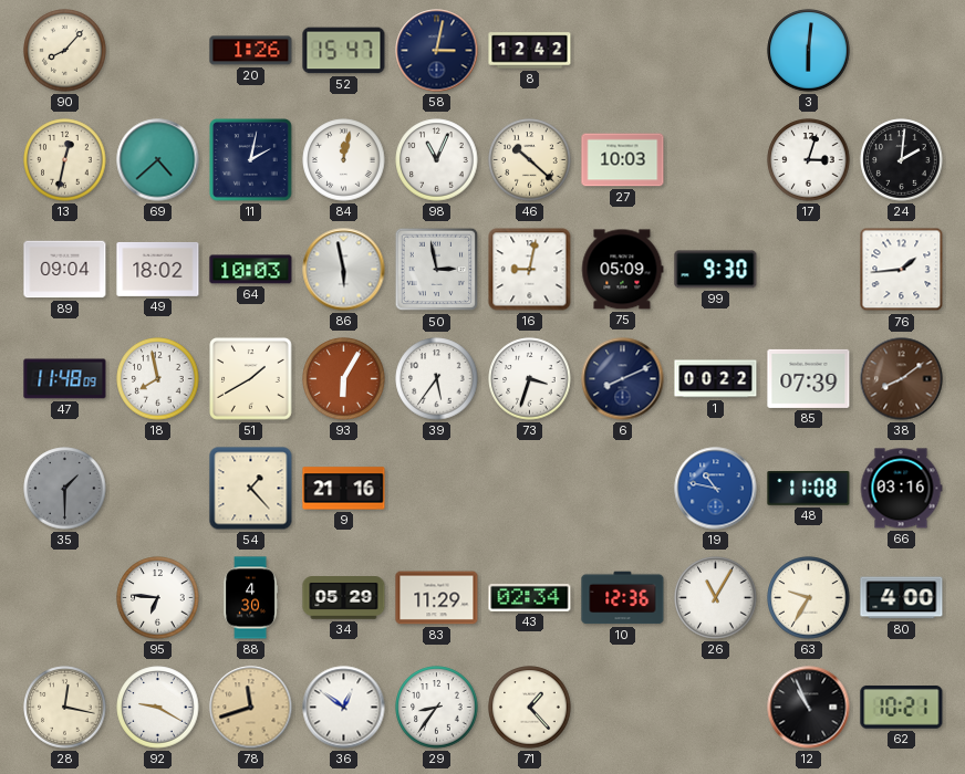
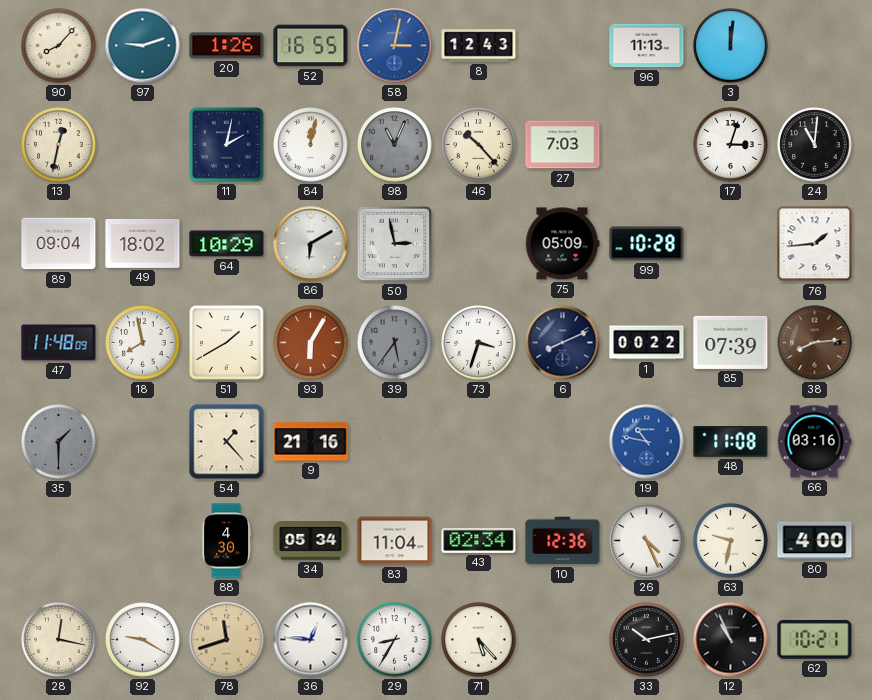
97: none -> 9:12 (143, 46)
52: 15:47 -> 16:55 (311, 46)
58 dial: navy -> blue (395, 46)
8: 12:42 -> 12:43 (479, 46)
96: none -> 11:13 (647, 46)
3: 6:01 -> 12:01 (731, 46)
69: 4:38 -> none (158, 160)
98 dial: white -> grey (395, 145)
46: 10:22 -> 10:23 (479, 145)
27: 10:03 -> 7:03 (563, 145)
24: 2:01 -> 11:01 (815, 145)
64: 10:03 -> 10:29 (227, 244)
86: 5:58 -> 6:10 (311, 244)
16: 9:02 -> none (530, 270)
99: 9:30 -> 10:28 (647, 244)
39 dial: white -> grey (395, 343)
38: 8:09 -> 8:14 (815, 343)
95: 6:46 -> none (158, 598)
34: 05:29 -> 05:34 (311, 541)
83: 11:29 -> 11:04 (395, 541)
26: 11:05 -> 4:26 (647, 541)
63: 9:35 -> 9:32 (731, 541)
36: 12:51 -> 12:46 (311, 640)
29: 8:36 -> 8:35 (395, 640)
71: 1:23 -> 5:23 (479, 640)
33: none -> 10:13 (647, 640)
